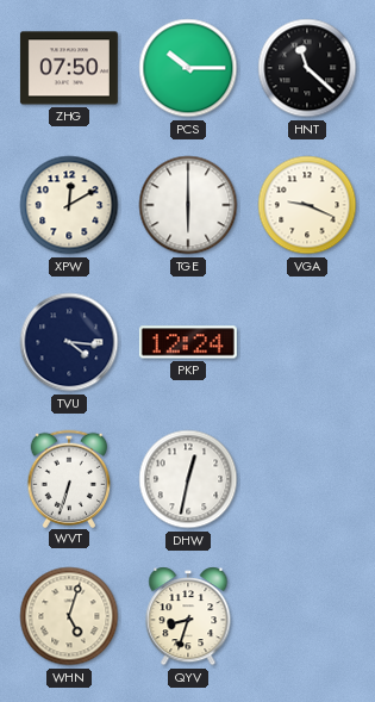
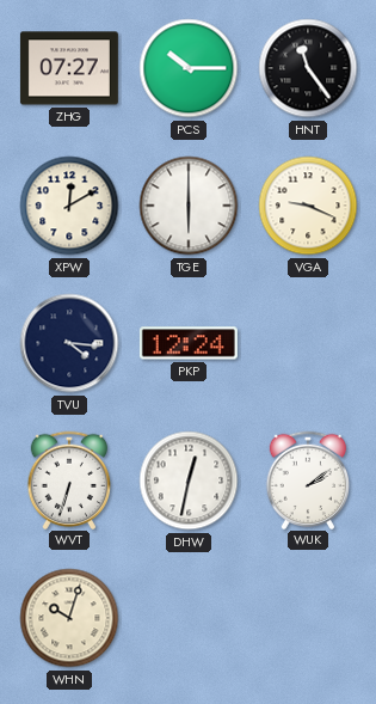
ZHG: 07:50 -> 07:27 (69, 68)
HNT: 11:22 -> 11:24 (308, 68)
WUK: none -> 2:09 (307, 479)
WHN: 5:03 -> 10:03 (69, 618)
QYV: 8:33 -> none (188, 616)
